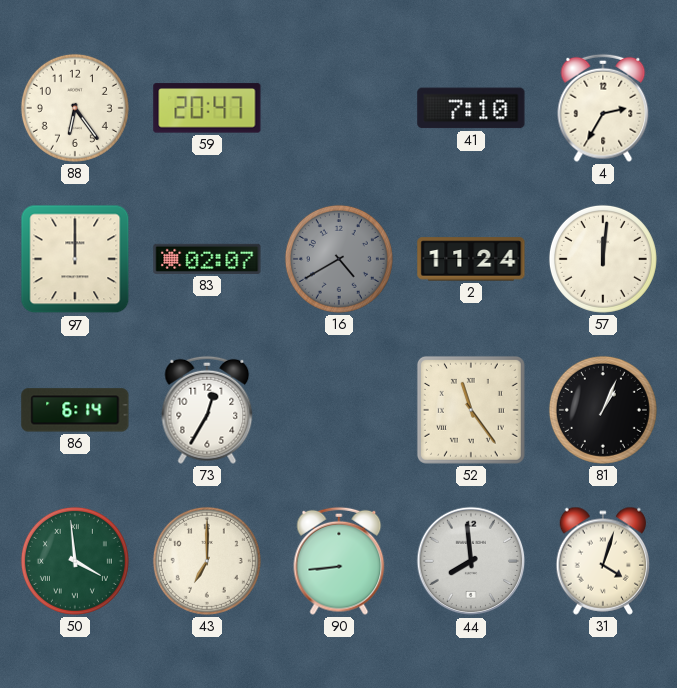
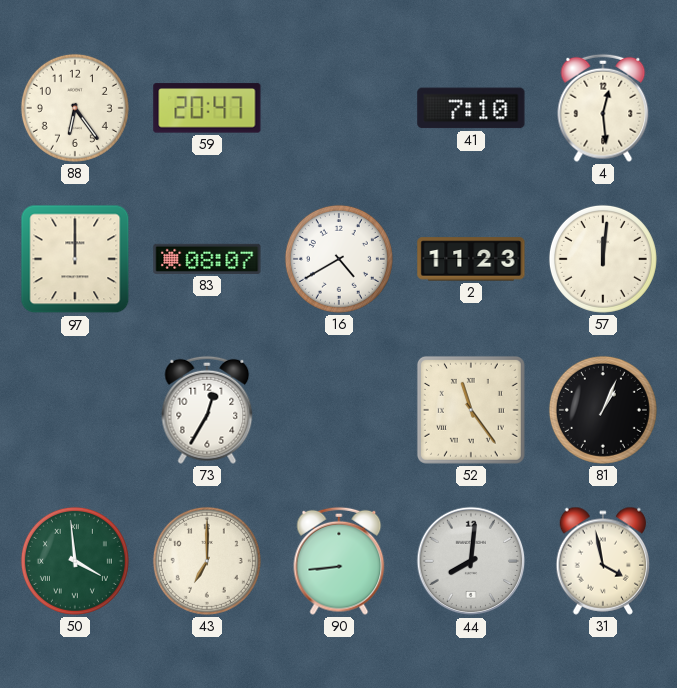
4: 2:35 -> 12:29 (603, 108)
83: 02:07 -> 08:07 (207, 259)
16 dial: grey -> white (339, 259)
2: 11:24 -> 11:23 (471, 259)
86: 6:14 -> none (75, 410)
44: 7:59 -> 8:01 (471, 561)
31: 4:03 -> 3:58 (603, 561)
